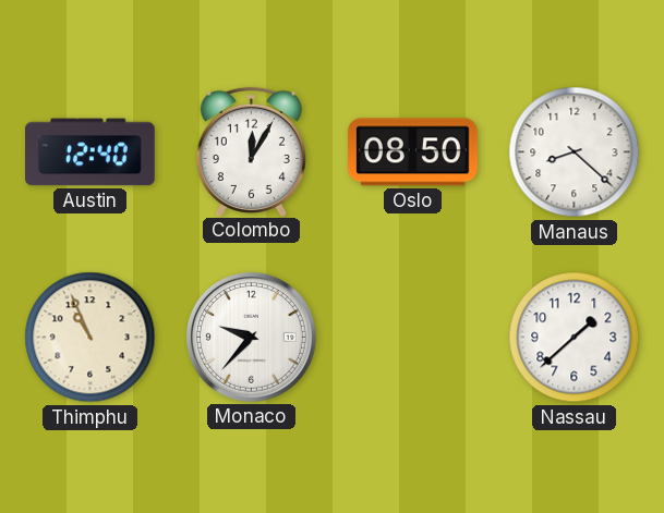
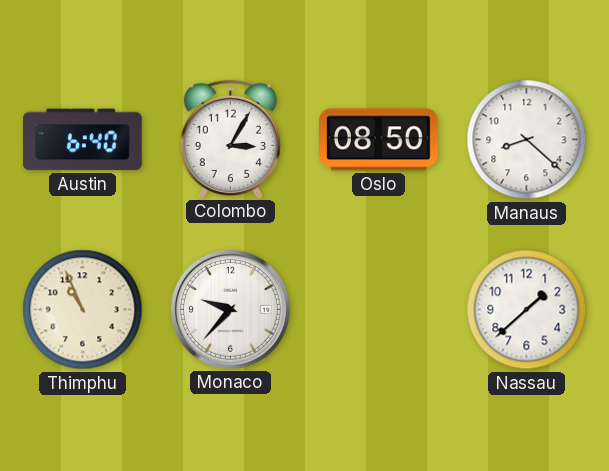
Austin: 12:40 -> 6:40 (83, 140)
Colombo: 12:05 -> 3:05 (230, 139)
